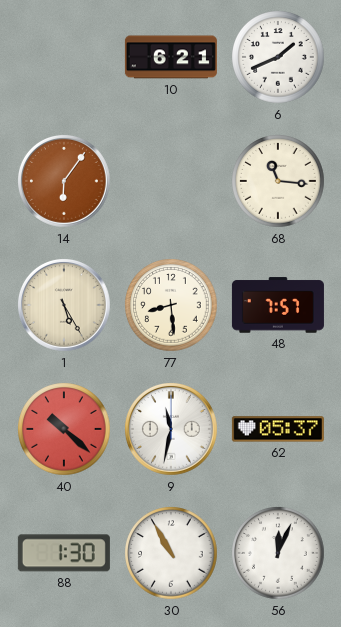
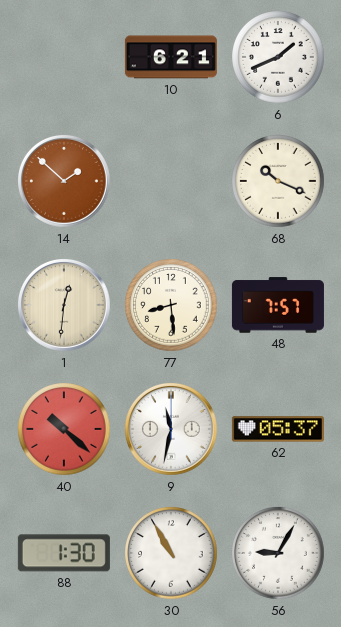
14: 6:06 -> 1:52 (65, 182)
68: 11:16 -> 10:19 (278, 181)
1: 5:25 -> 12:31 (65, 306)
56: 12:04 -> 9:05 (278, 553)
